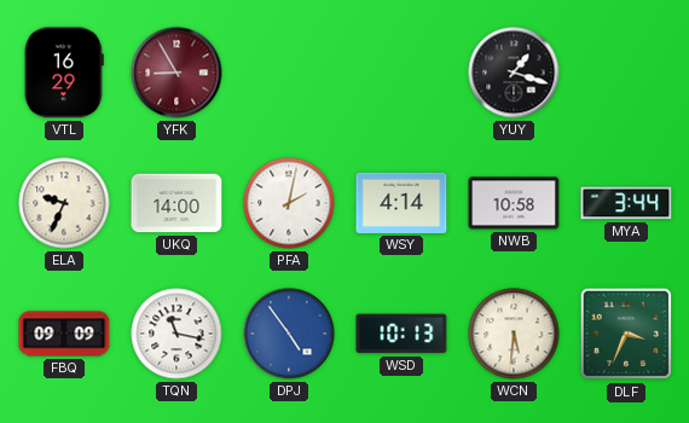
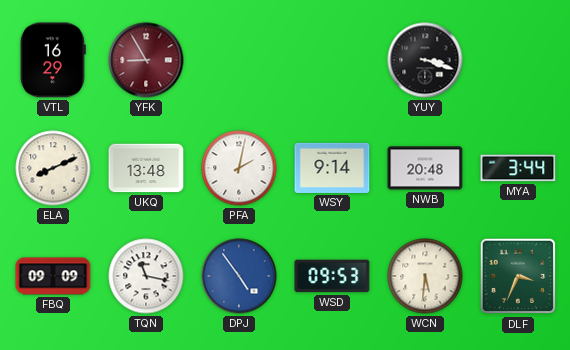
YUY: 1:18 -> 3:18 (425, 60)
ELA: 9:34 -> 8:11 (53, 168)
UKQ: 14:00 -> 13:48 (146, 168)
WSY: 4:14 -> 9:14 (332, 168)
NWB: 10:58 -> 20:48 (425, 168)
WSD: 10:13 -> 09:53 (332, 276)
